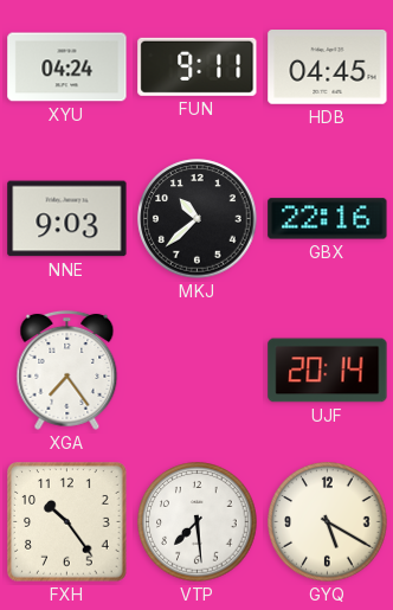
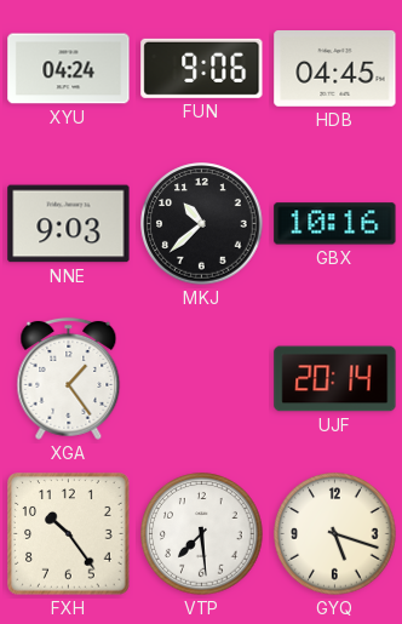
FUN: 9:11 -> 9:06 (202, 68)
GBX: 22:16 -> 10:16 (335, 224)
XGA: 7:24 -> 1:24 (69, 378)
GYQ: 5:20 -> 5:18 (335, 534)
